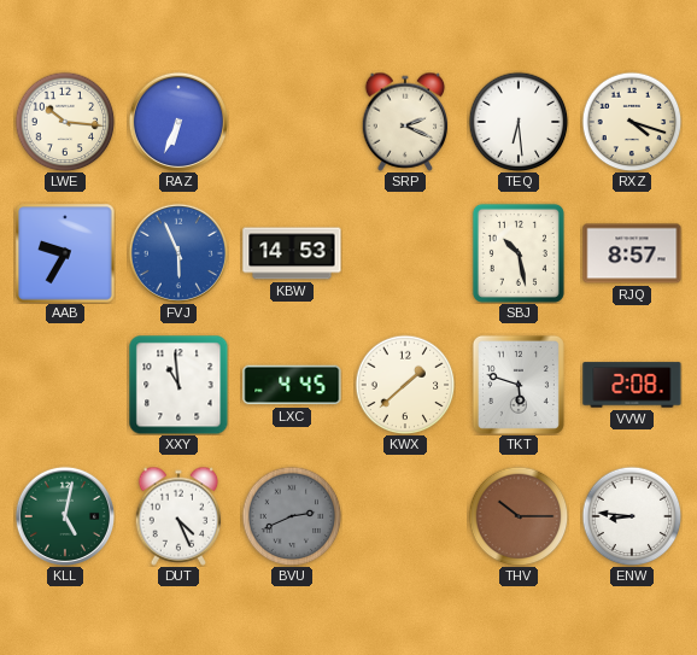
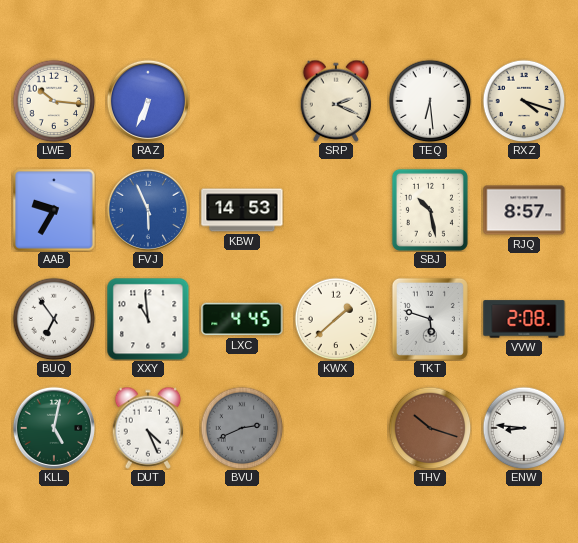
BUQ: none -> 6:54 (54, 319)
THV: 10:15 -> 10:18 (430, 428)
